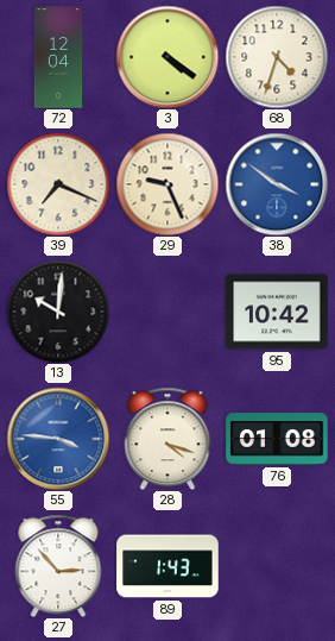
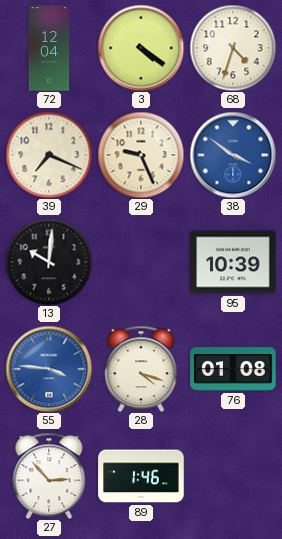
95: 10:42 -> 10:39 (233, 262)
89: 1:43 -> 1:46 (141, 476)
